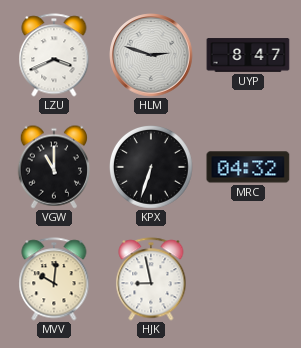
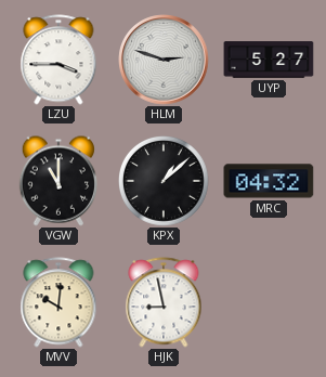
LZU: 3:41 -> 3:45 (58, 60)
UYP: 8:47 -> 5:27 (269, 60)
KPX: 6:33 -> 1:08 (165, 182)
